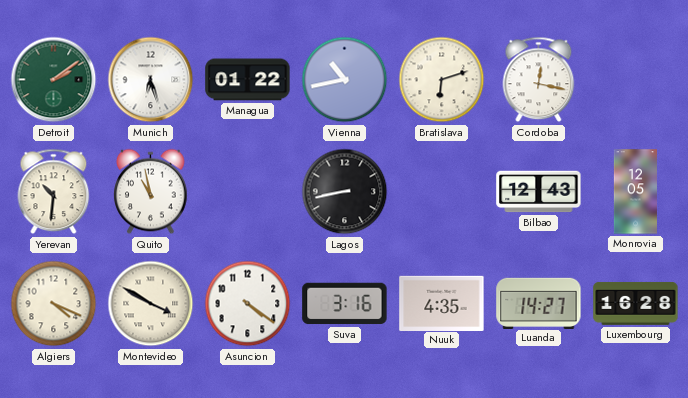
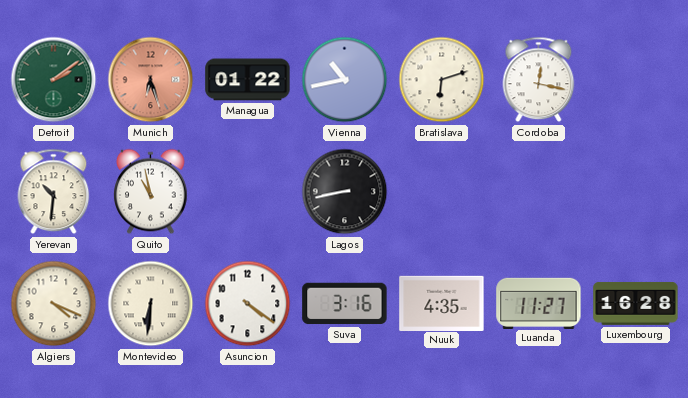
Munich dial: white -> salmon (151, 80)
Bilbao: 12:43 -> none (539, 192)
Monrovia: 12:05 -> none (635, 192)
Montevideo: 3:50 -> 6:31 (151, 304)
Luanda: 14:27 -> 11:27 (539, 303)
